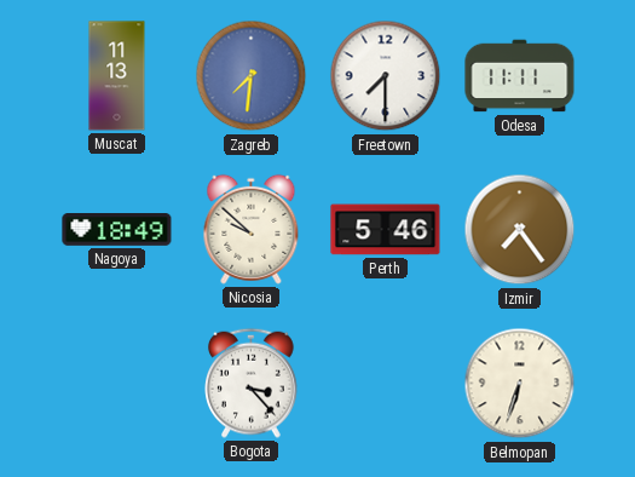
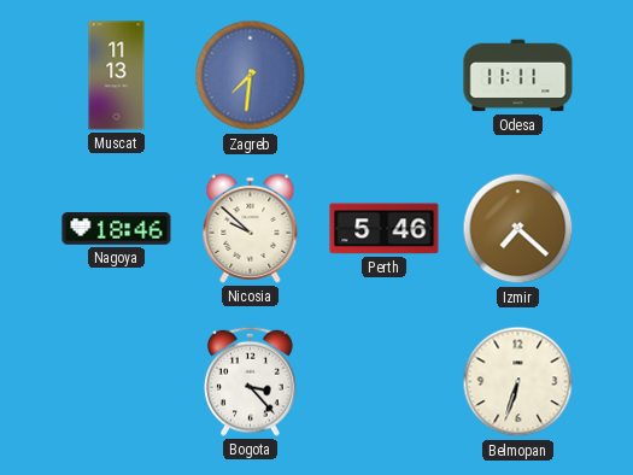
Freetown: 7:30 -> none (386, 76)
Nagoya: 18:49 -> 18:46 (117, 229)
Izmir: 7:24 -> 7:22 (518, 229)
